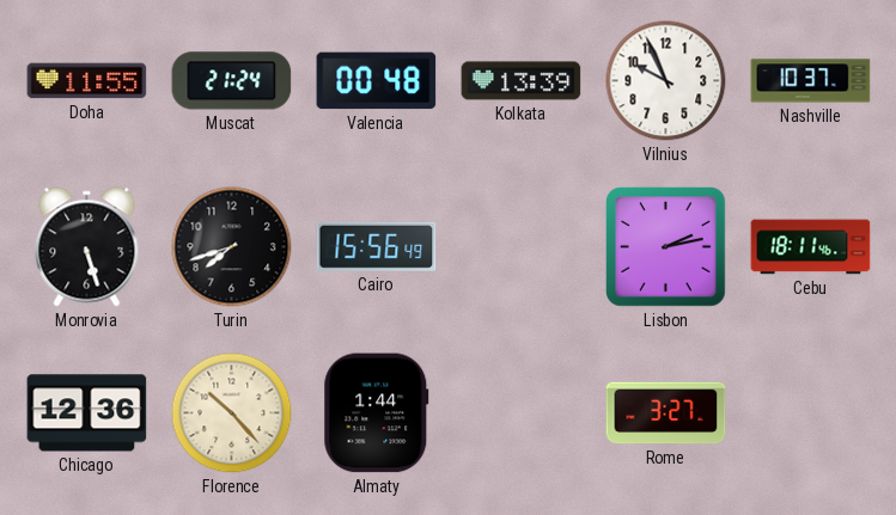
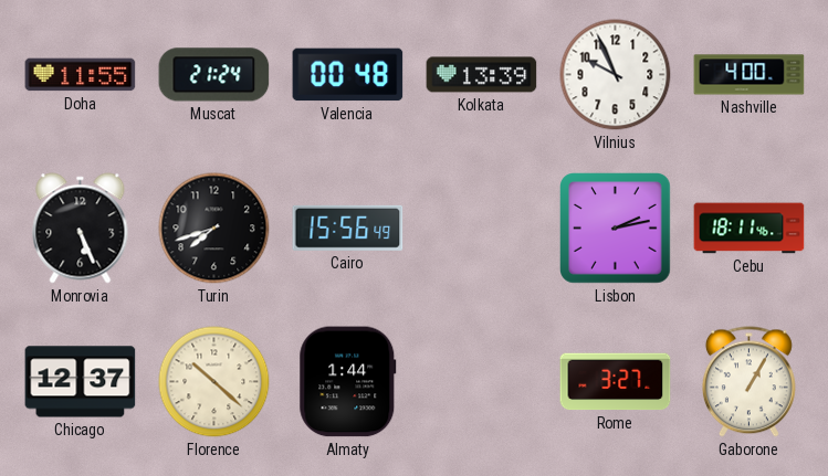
Nashville: 10:37 -> 4:00 (750, 75)
Monrovia: 5:27 -> 5:26 (81, 229)
Chicago: 12:36 -> 12:37 (81, 382)
Florence: 10:23 -> 10:22 (214, 382)
Gaborone: none -> 1:05 (748, 382)
